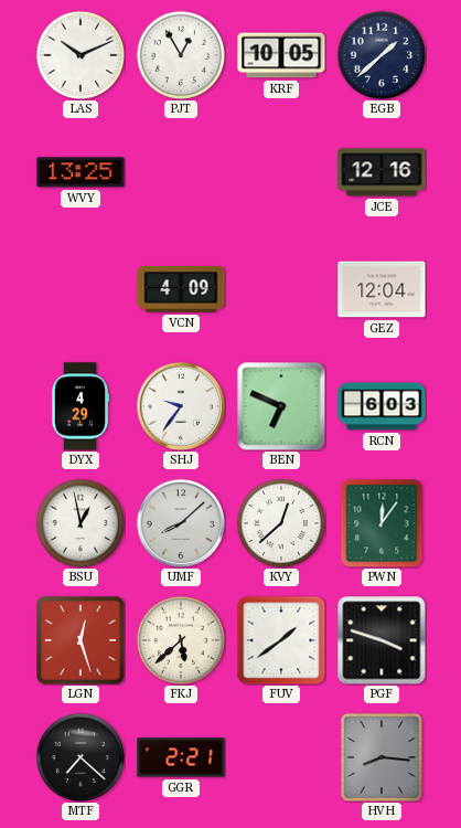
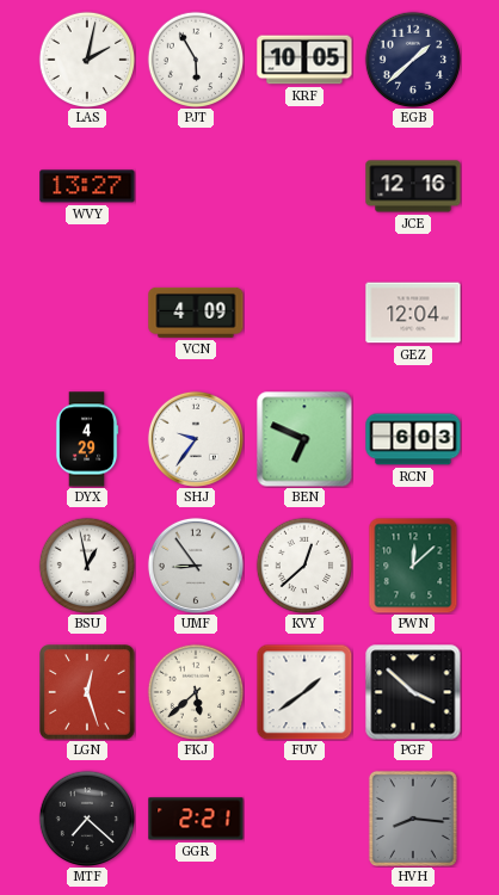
LAS: 10:11 -> 2:02 (87, 60)
PJT: 12:55 -> 5:55 (196, 60)
WVY: 13:25 -> 13:27 (87, 186)
UMF: 8:08 -> 8:54 (196, 566)
PWN: 12:06 -> 12:08 (413, 566)
PGF: 3:48 -> 3:52 (413, 692)
